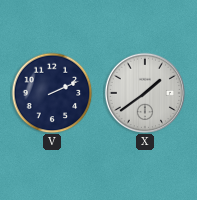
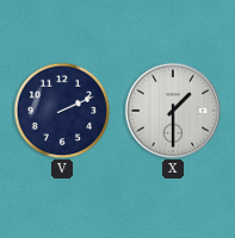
X: 1:39 -> 1:30 (173, 111)
